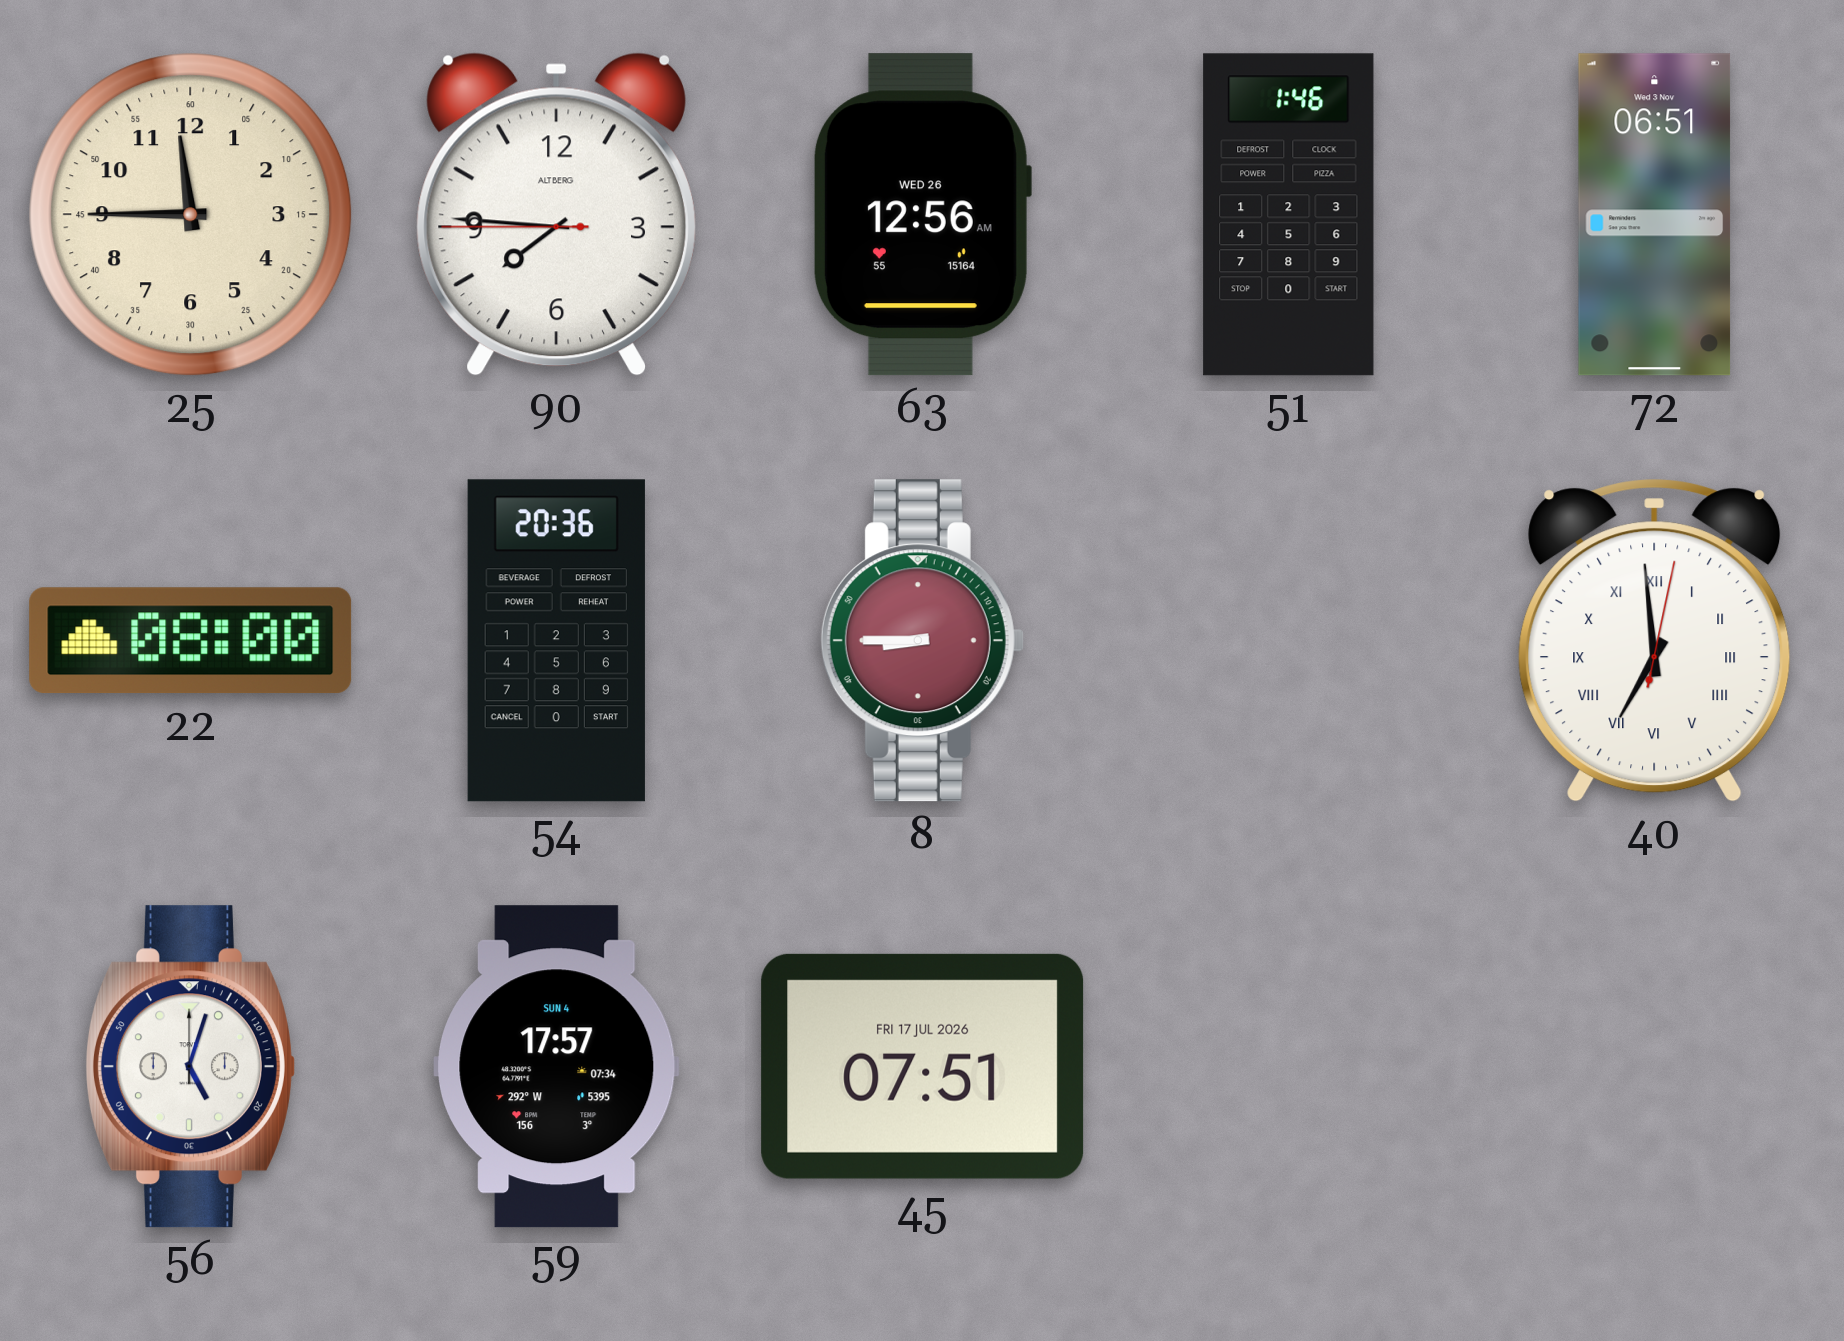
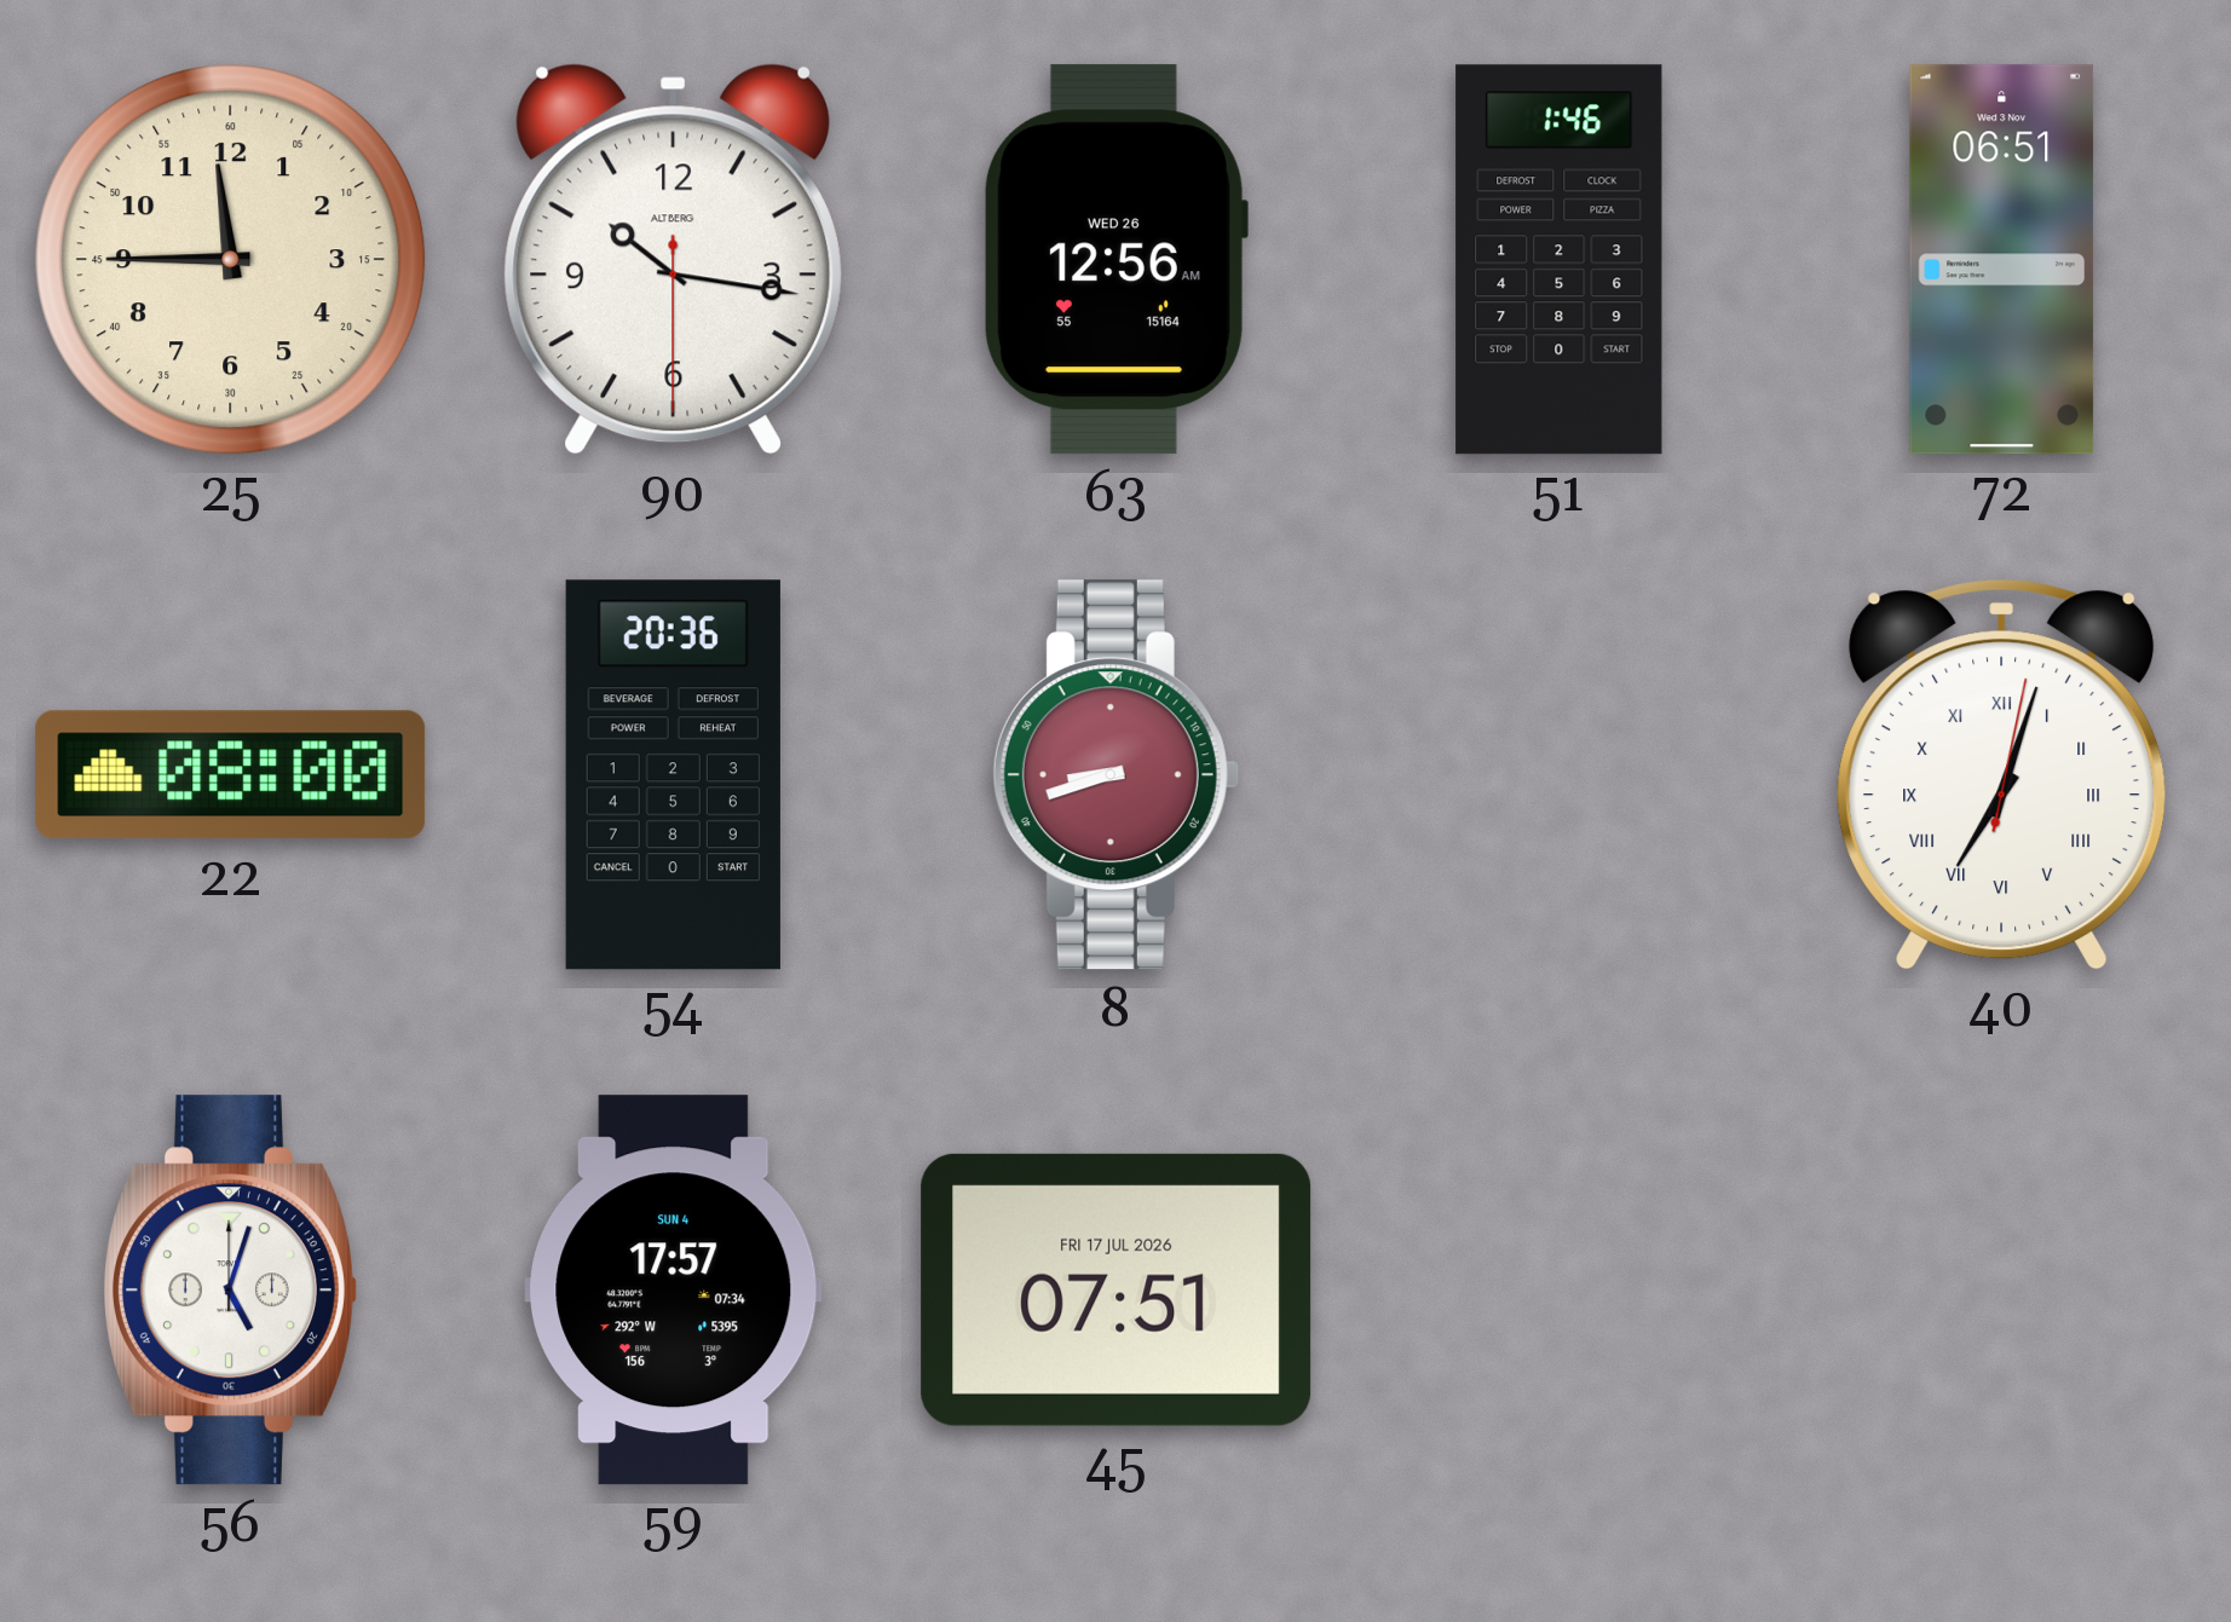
90: 7:45 -> 10:16 (673, 259)
8: 8:45 -> 8:42 (1115, 775)
40: 6:59 -> 7:03 (2002, 775)
